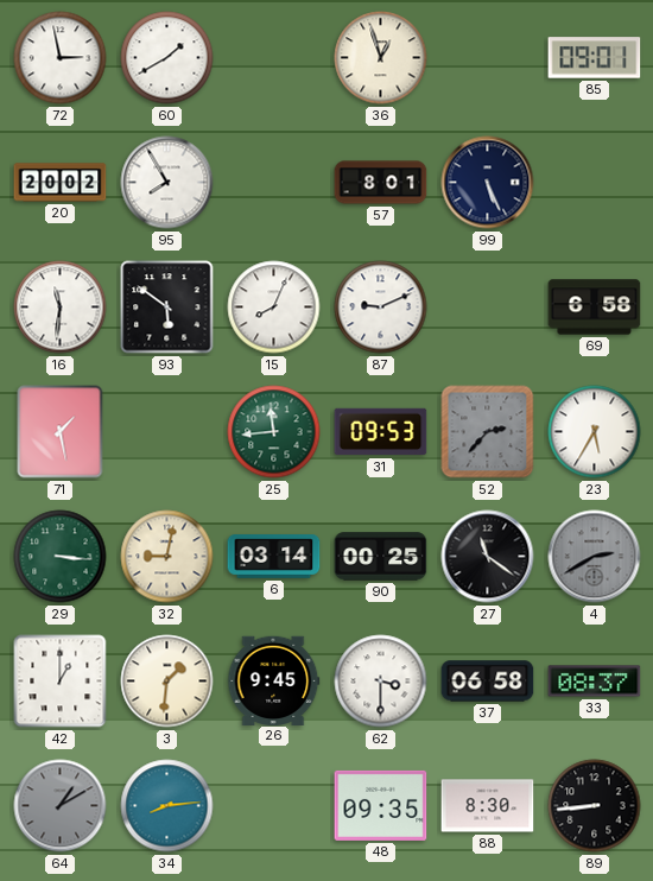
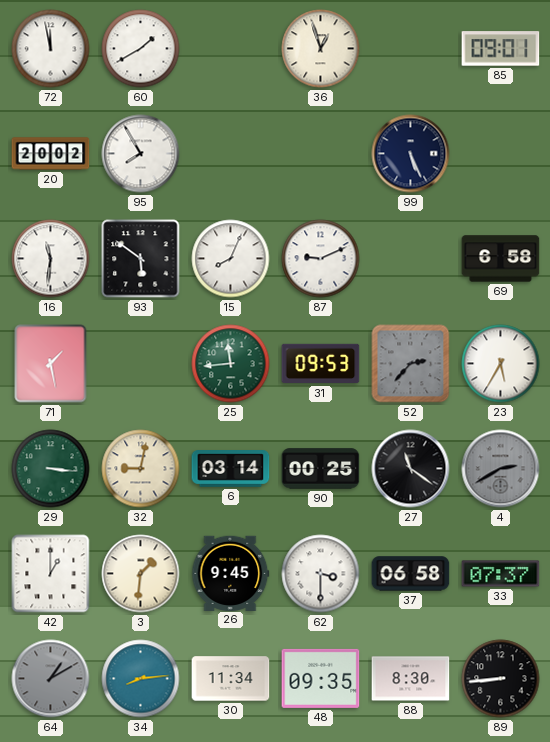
72: 2:58 -> 11:58 (51, 49)
57: 8:01 -> none (381, 183)
33: 08:37 -> 07:37 (501, 574)
30: none -> 11:34 (231, 679)
